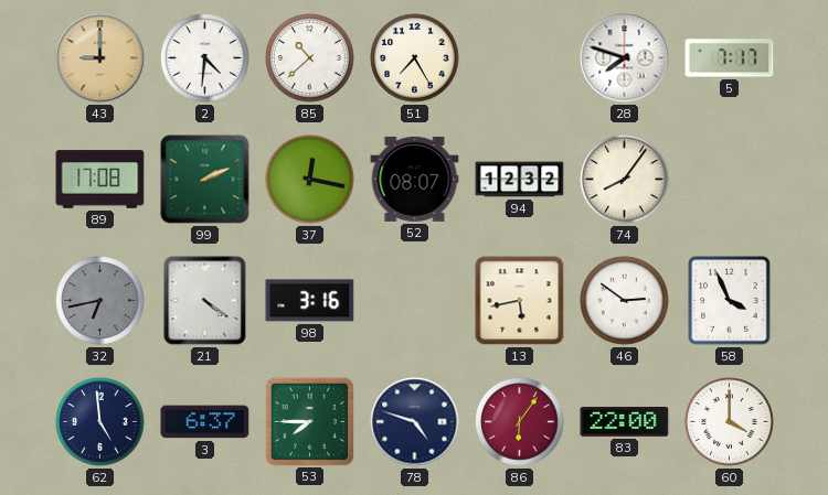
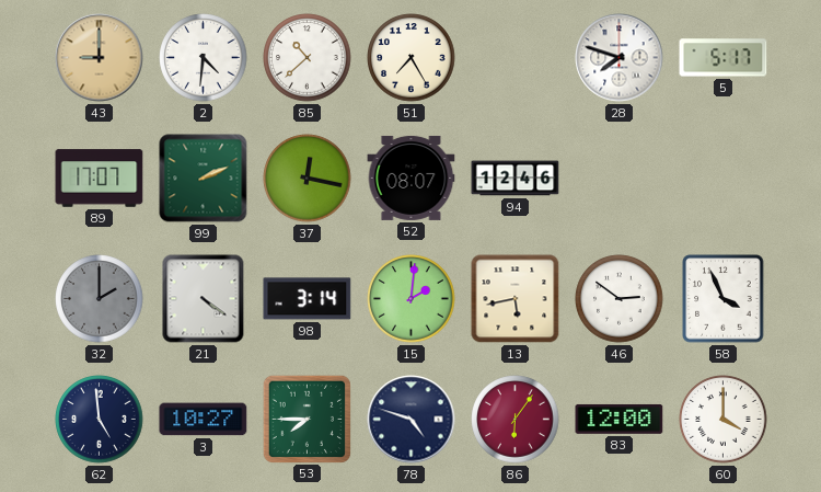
5: 7:17 -> 5:17 (724, 58)
89: 17:08 -> 17:07 (100, 179)
94: 12:32 -> 12:46 (516, 179)
74: 8:06 -> none (625, 180)
32: 6:43 -> 2:00 (100, 299)
98: 3:16 -> 3:14 (308, 299)
15: none -> 2:01 (412, 299)
3: 6:37 -> 10:27 (204, 420)
83: 22:00 -> 12:00 (620, 419)
